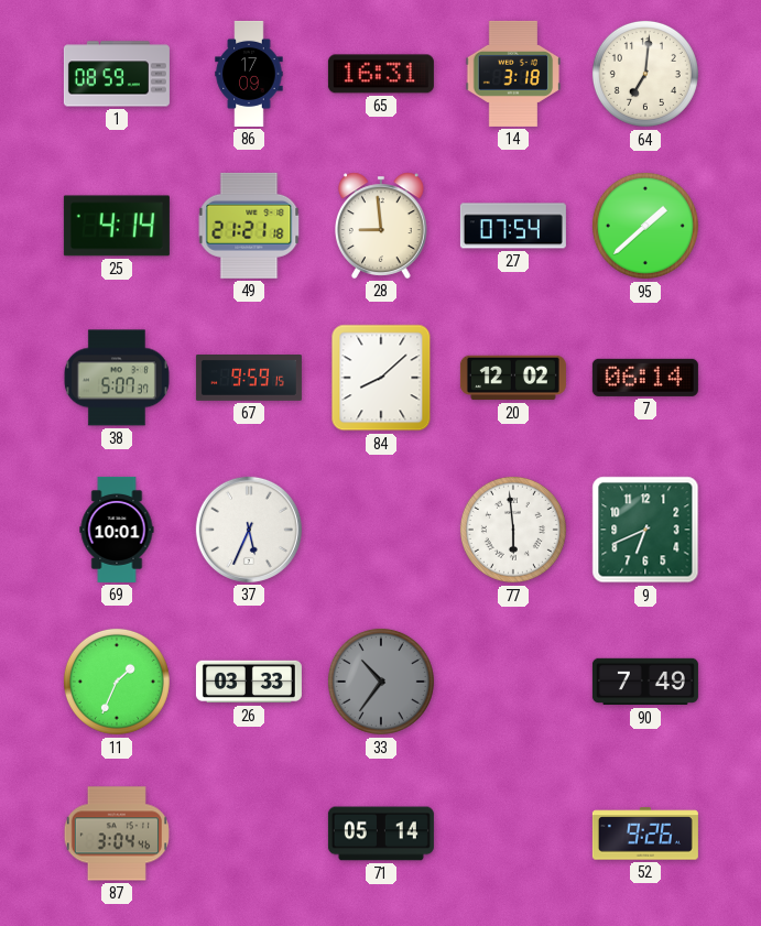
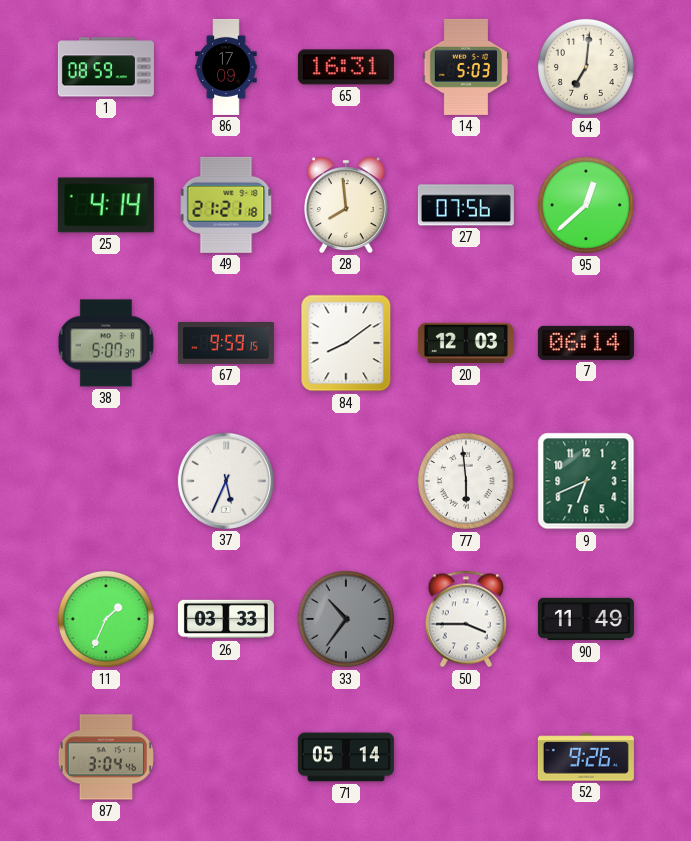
14: 3:18 -> 5:03 (466, 67)
28: 8:59 -> 7:59 (347, 205)
27: 07:54 -> 07:56 (466, 205)
95: 1:38 -> 12:38 (586, 205)
84: 8:08 -> 8:09 (346, 343)
20: 12:02 -> 12:03 (466, 343)
69: 10:01 -> none (117, 530)
50: none -> 3:45 (466, 619)
90: 7:49 -> 11:49 (586, 619)
